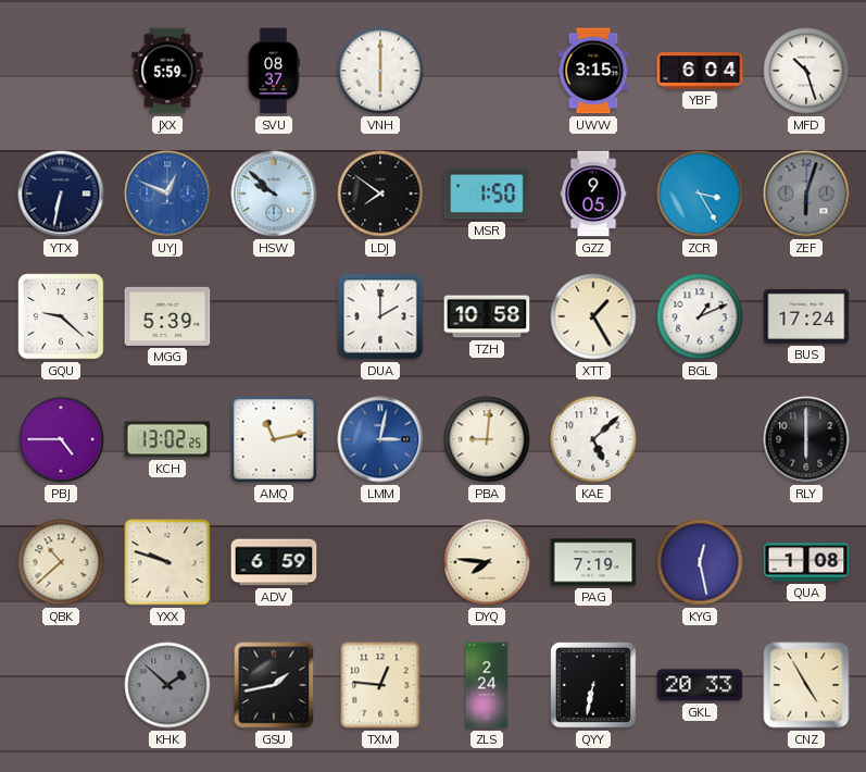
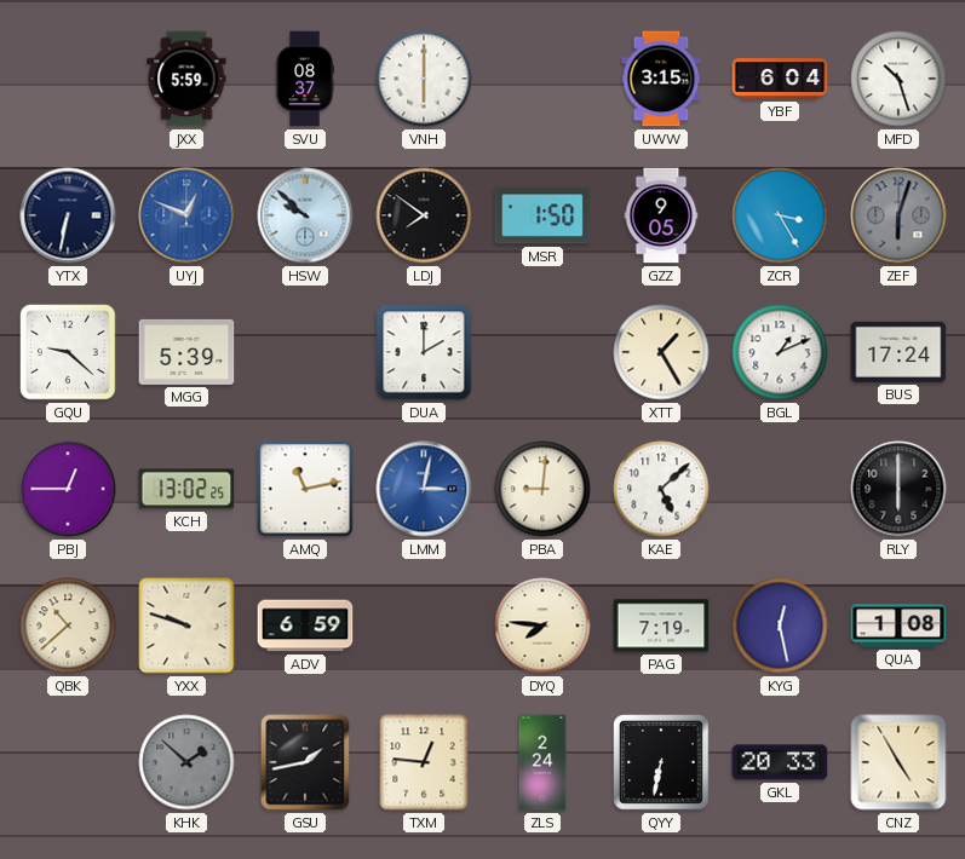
TZH: 10:58 -> none (487, 316)
PBJ: 4:45 -> 12:45 (68, 489)
